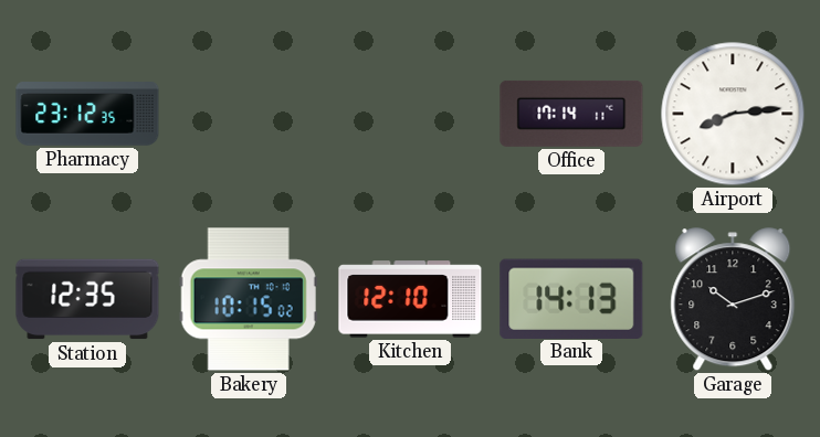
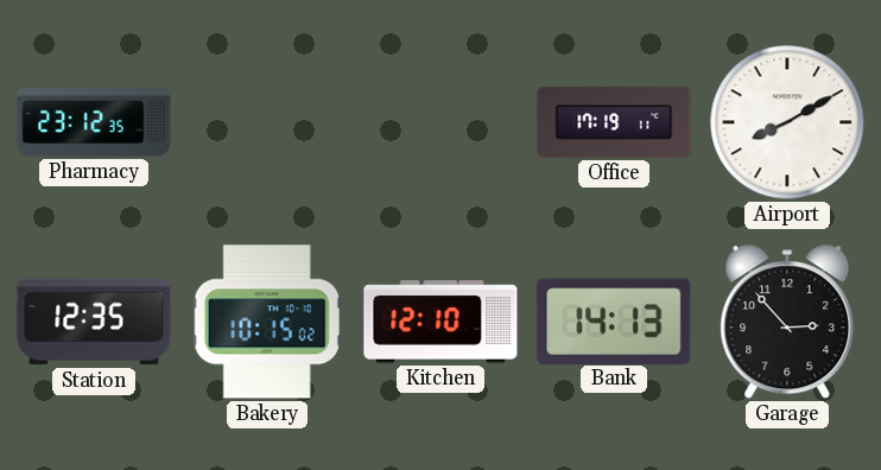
Office: 17:14 -> 17:19 (614, 122)
Airport: 8:14 -> 8:10 (787, 122)
Garage: 10:12 -> 2:53 (787, 323)
